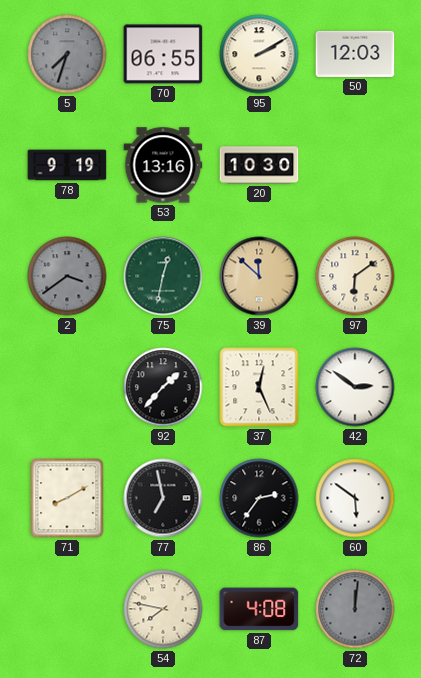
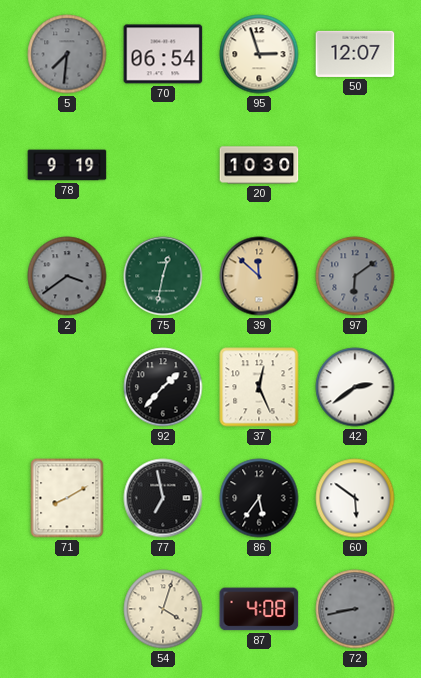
5: 7:33 -> 7:31 (67, 54)
70: 06:55 -> 06:54 (163, 54)
95: 2:10 -> 2:57 (259, 54)
50: 12:03 -> 12:07 (355, 54)
53: 13:16 -> none (163, 165)
97 dial: cream -> grey (355, 276)
42: 2:51 -> 2:39 (355, 387)
86: 2:36 -> 5:36 (259, 498)
54: 7:47 -> 4:03 (163, 609)
72: 12:01 -> 8:43 (355, 609)
